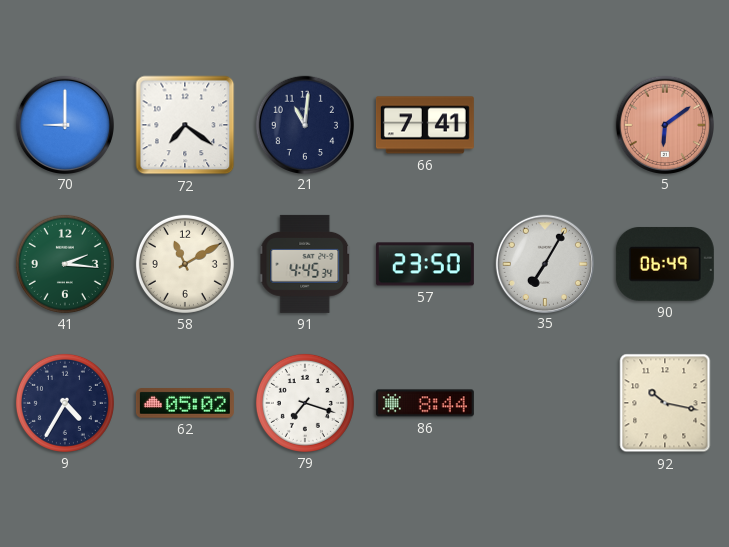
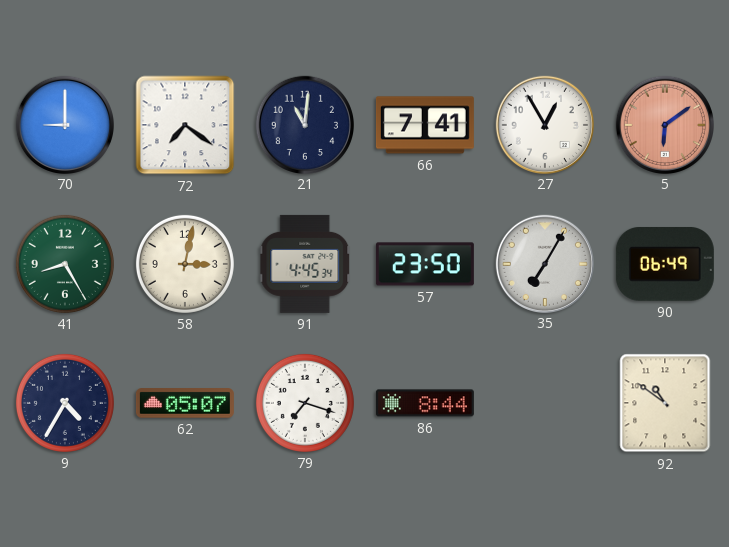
27: none -> 12:55 (544, 124)
41: 2:16 -> 8:25 (65, 264)
58: 11:10 -> 3:02 (185, 264)
62: 05:02 -> 05:07 (185, 403)
92: 10:17 -> 10:51 (665, 403)
